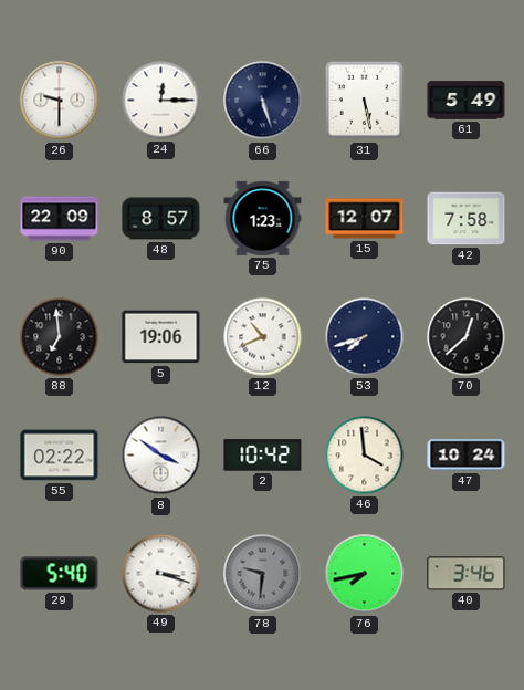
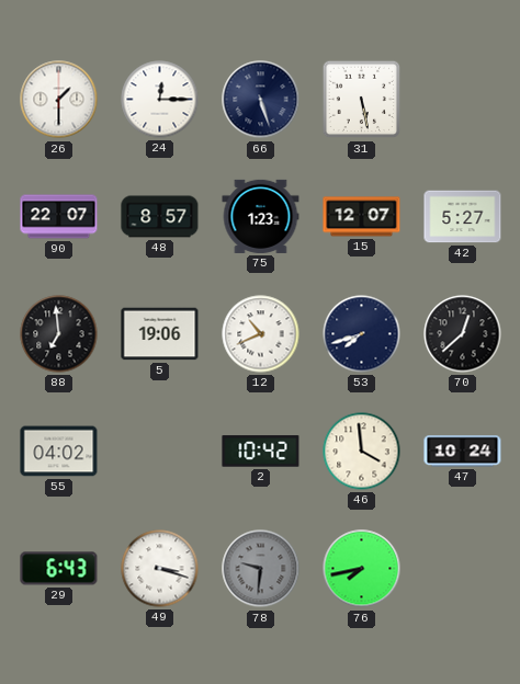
26: 9:30 -> 1:30 (59, 100)
61: 5:49 -> none (467, 101)
90: 22:09 -> 22:07 (59, 217)
42: 7:58 -> 5:27 (463, 217)
55: 02:22 -> 04:02 (59, 452)
8: 3:51 -> none (161, 456)
29: 5:40 -> 6:43 (59, 569)
40: 3:46 -> none (467, 574)
